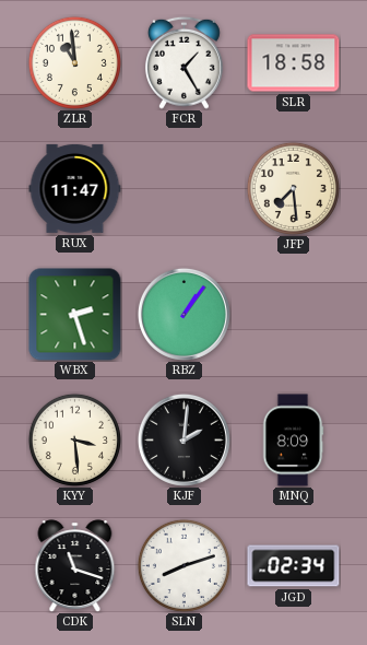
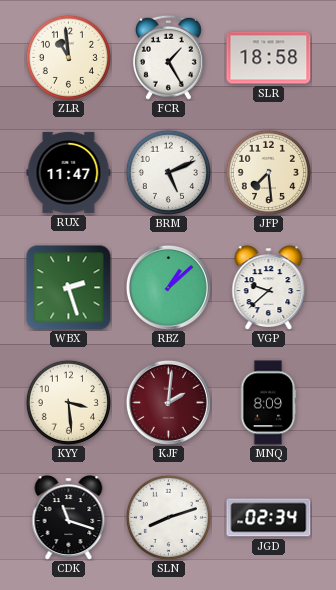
BRM: none -> 5:11 (168, 172)
RBZ: 1:06 -> 1:08 (168, 287)
VGP: none -> 9:38 (269, 288)
KJF dial: black -> burgundy (168, 402)
